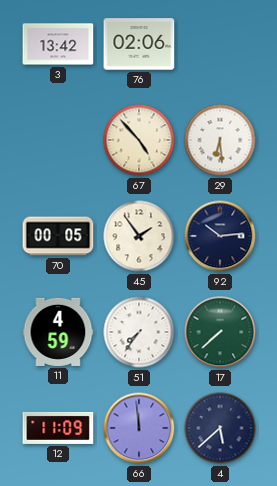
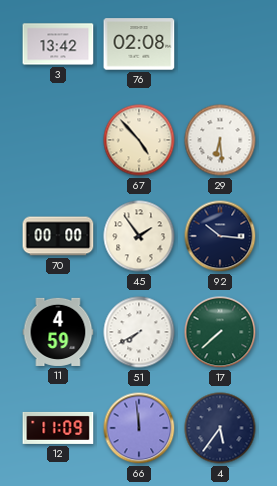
76: 02:06 -> 02:08 (139, 44)
70: 00:05 -> 00:00 (58, 236)
92: 10:14 -> 10:16 (220, 236)
51: 7:36 -> 7:40 (139, 332)
4: 5:38 -> 5:36 (220, 428)
